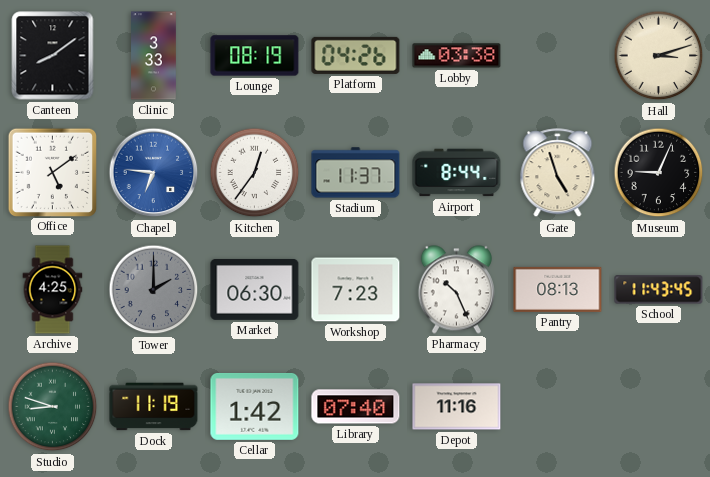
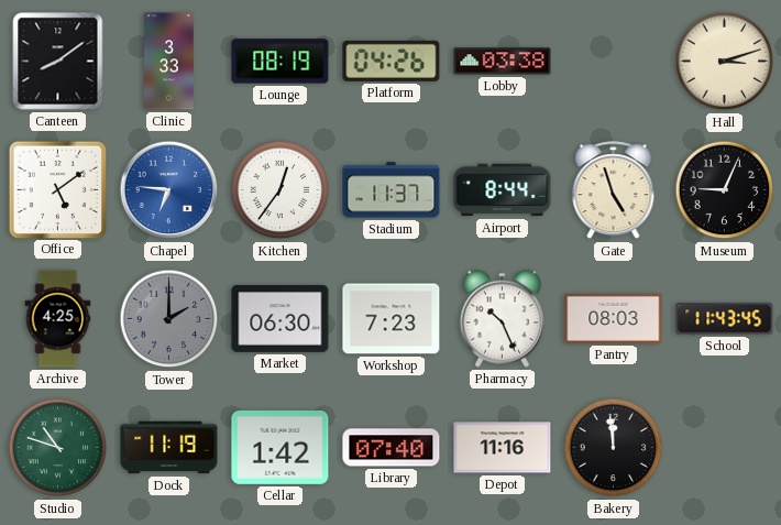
Pantry: 08:13 -> 08:03 (614, 318)
Studio: 8:48 -> 10:48 (58, 448)
Bakery: none -> 11:59 (614, 448)
